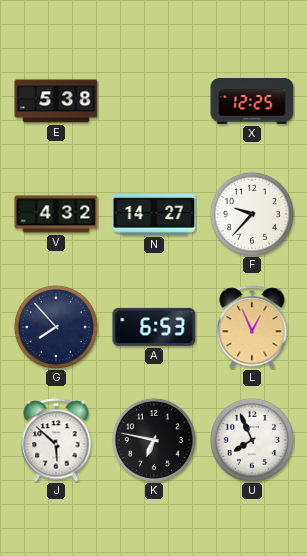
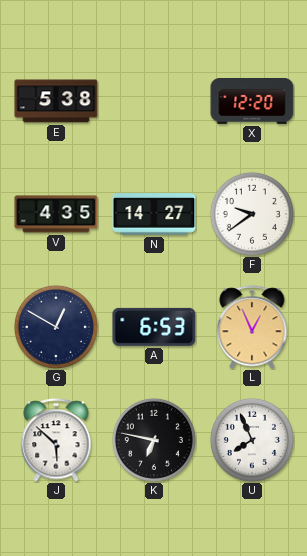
X: 12:25 -> 12:20 (252, 102)
V: 4:32 -> 4:35 (56, 214)
F: 9:37 -> 9:39 (252, 214)
G: 7:53 -> 12:50 (56, 327)
